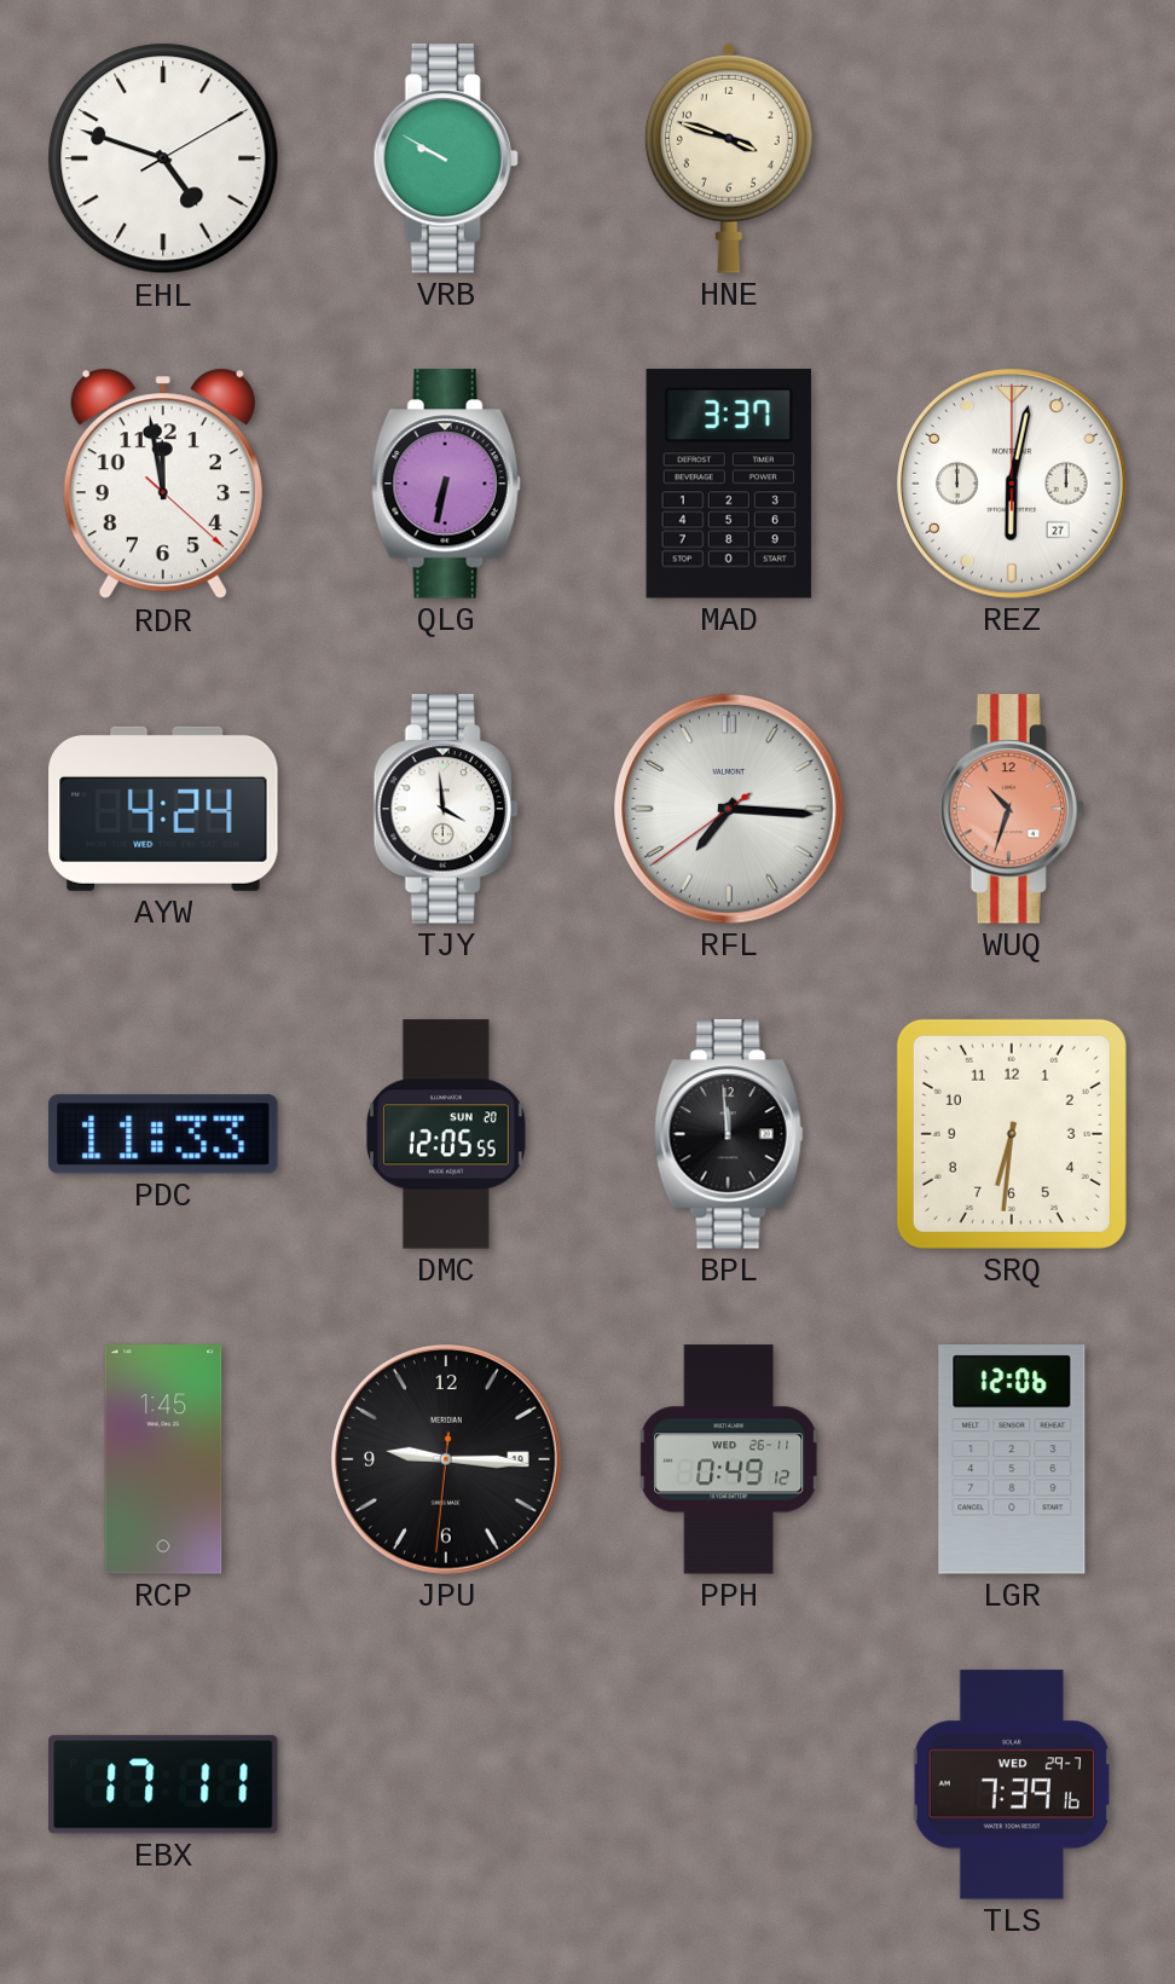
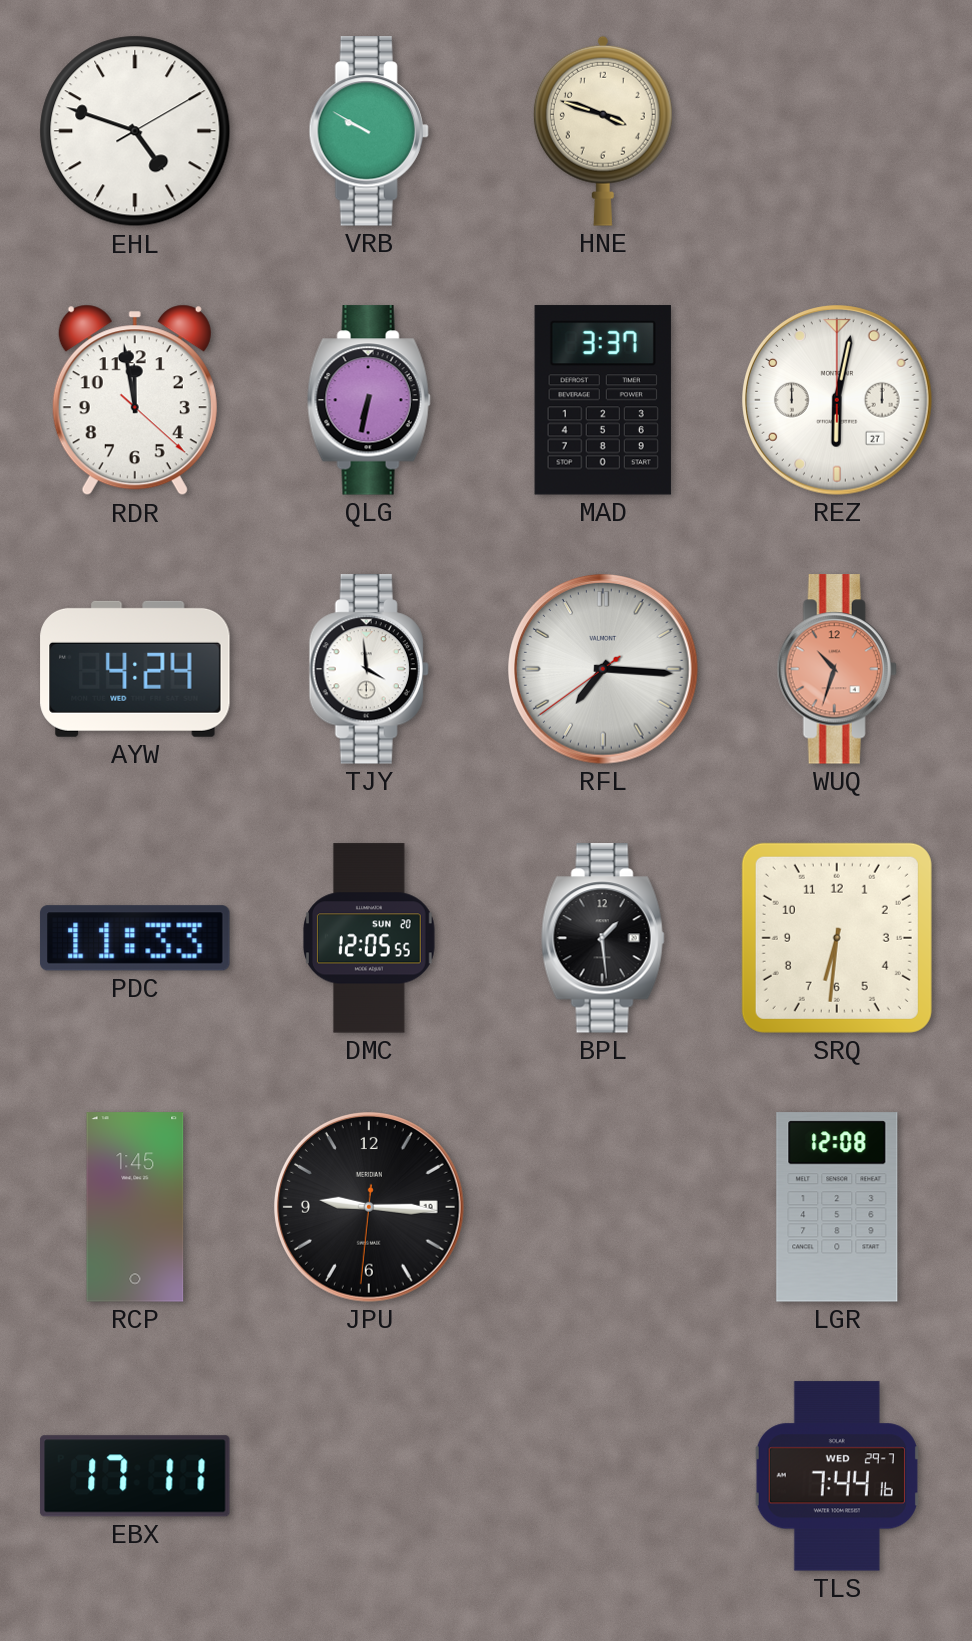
BPL: 11:59 -> 1:29 (603, 938)
PPH: 0:49 -> none (729, 1459)
LGR: 12:06 -> 12:08 (837, 1207)
TLS: 7:39 -> 7:44 (837, 1476)
